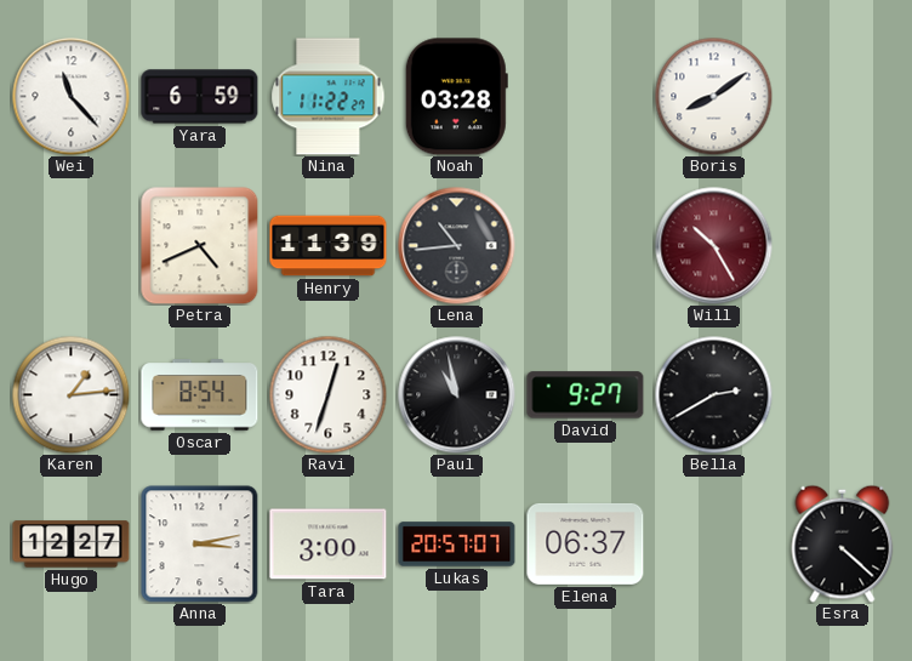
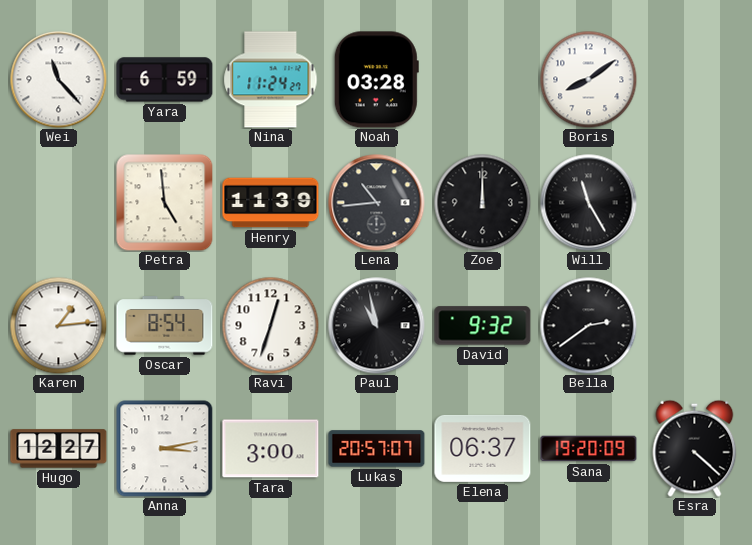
Nina: 11:22 -> 11:24 (271, 80)
Petra: 4:41 -> 4:59 (165, 203)
Zoe: none -> 12:00 (482, 202)
Will: 10:25 -> 11:25 (589, 203)
Will dial: burgundy -> black (589, 203)
David: 9:27 -> 9:32 (483, 326)
Bella: 2:40 -> 2:39 (588, 325)
Sana: none -> 19:20 (589, 449)
